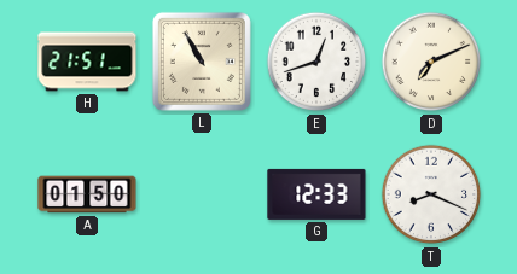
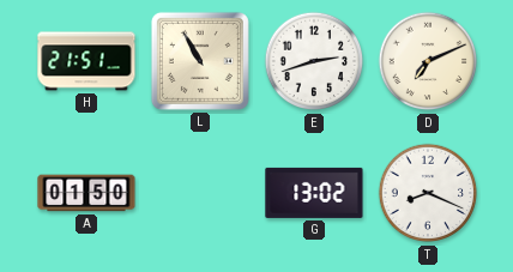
E: 12:42 -> 2:42 (314, 61)
G: 12:33 -> 13:02 (314, 193)
